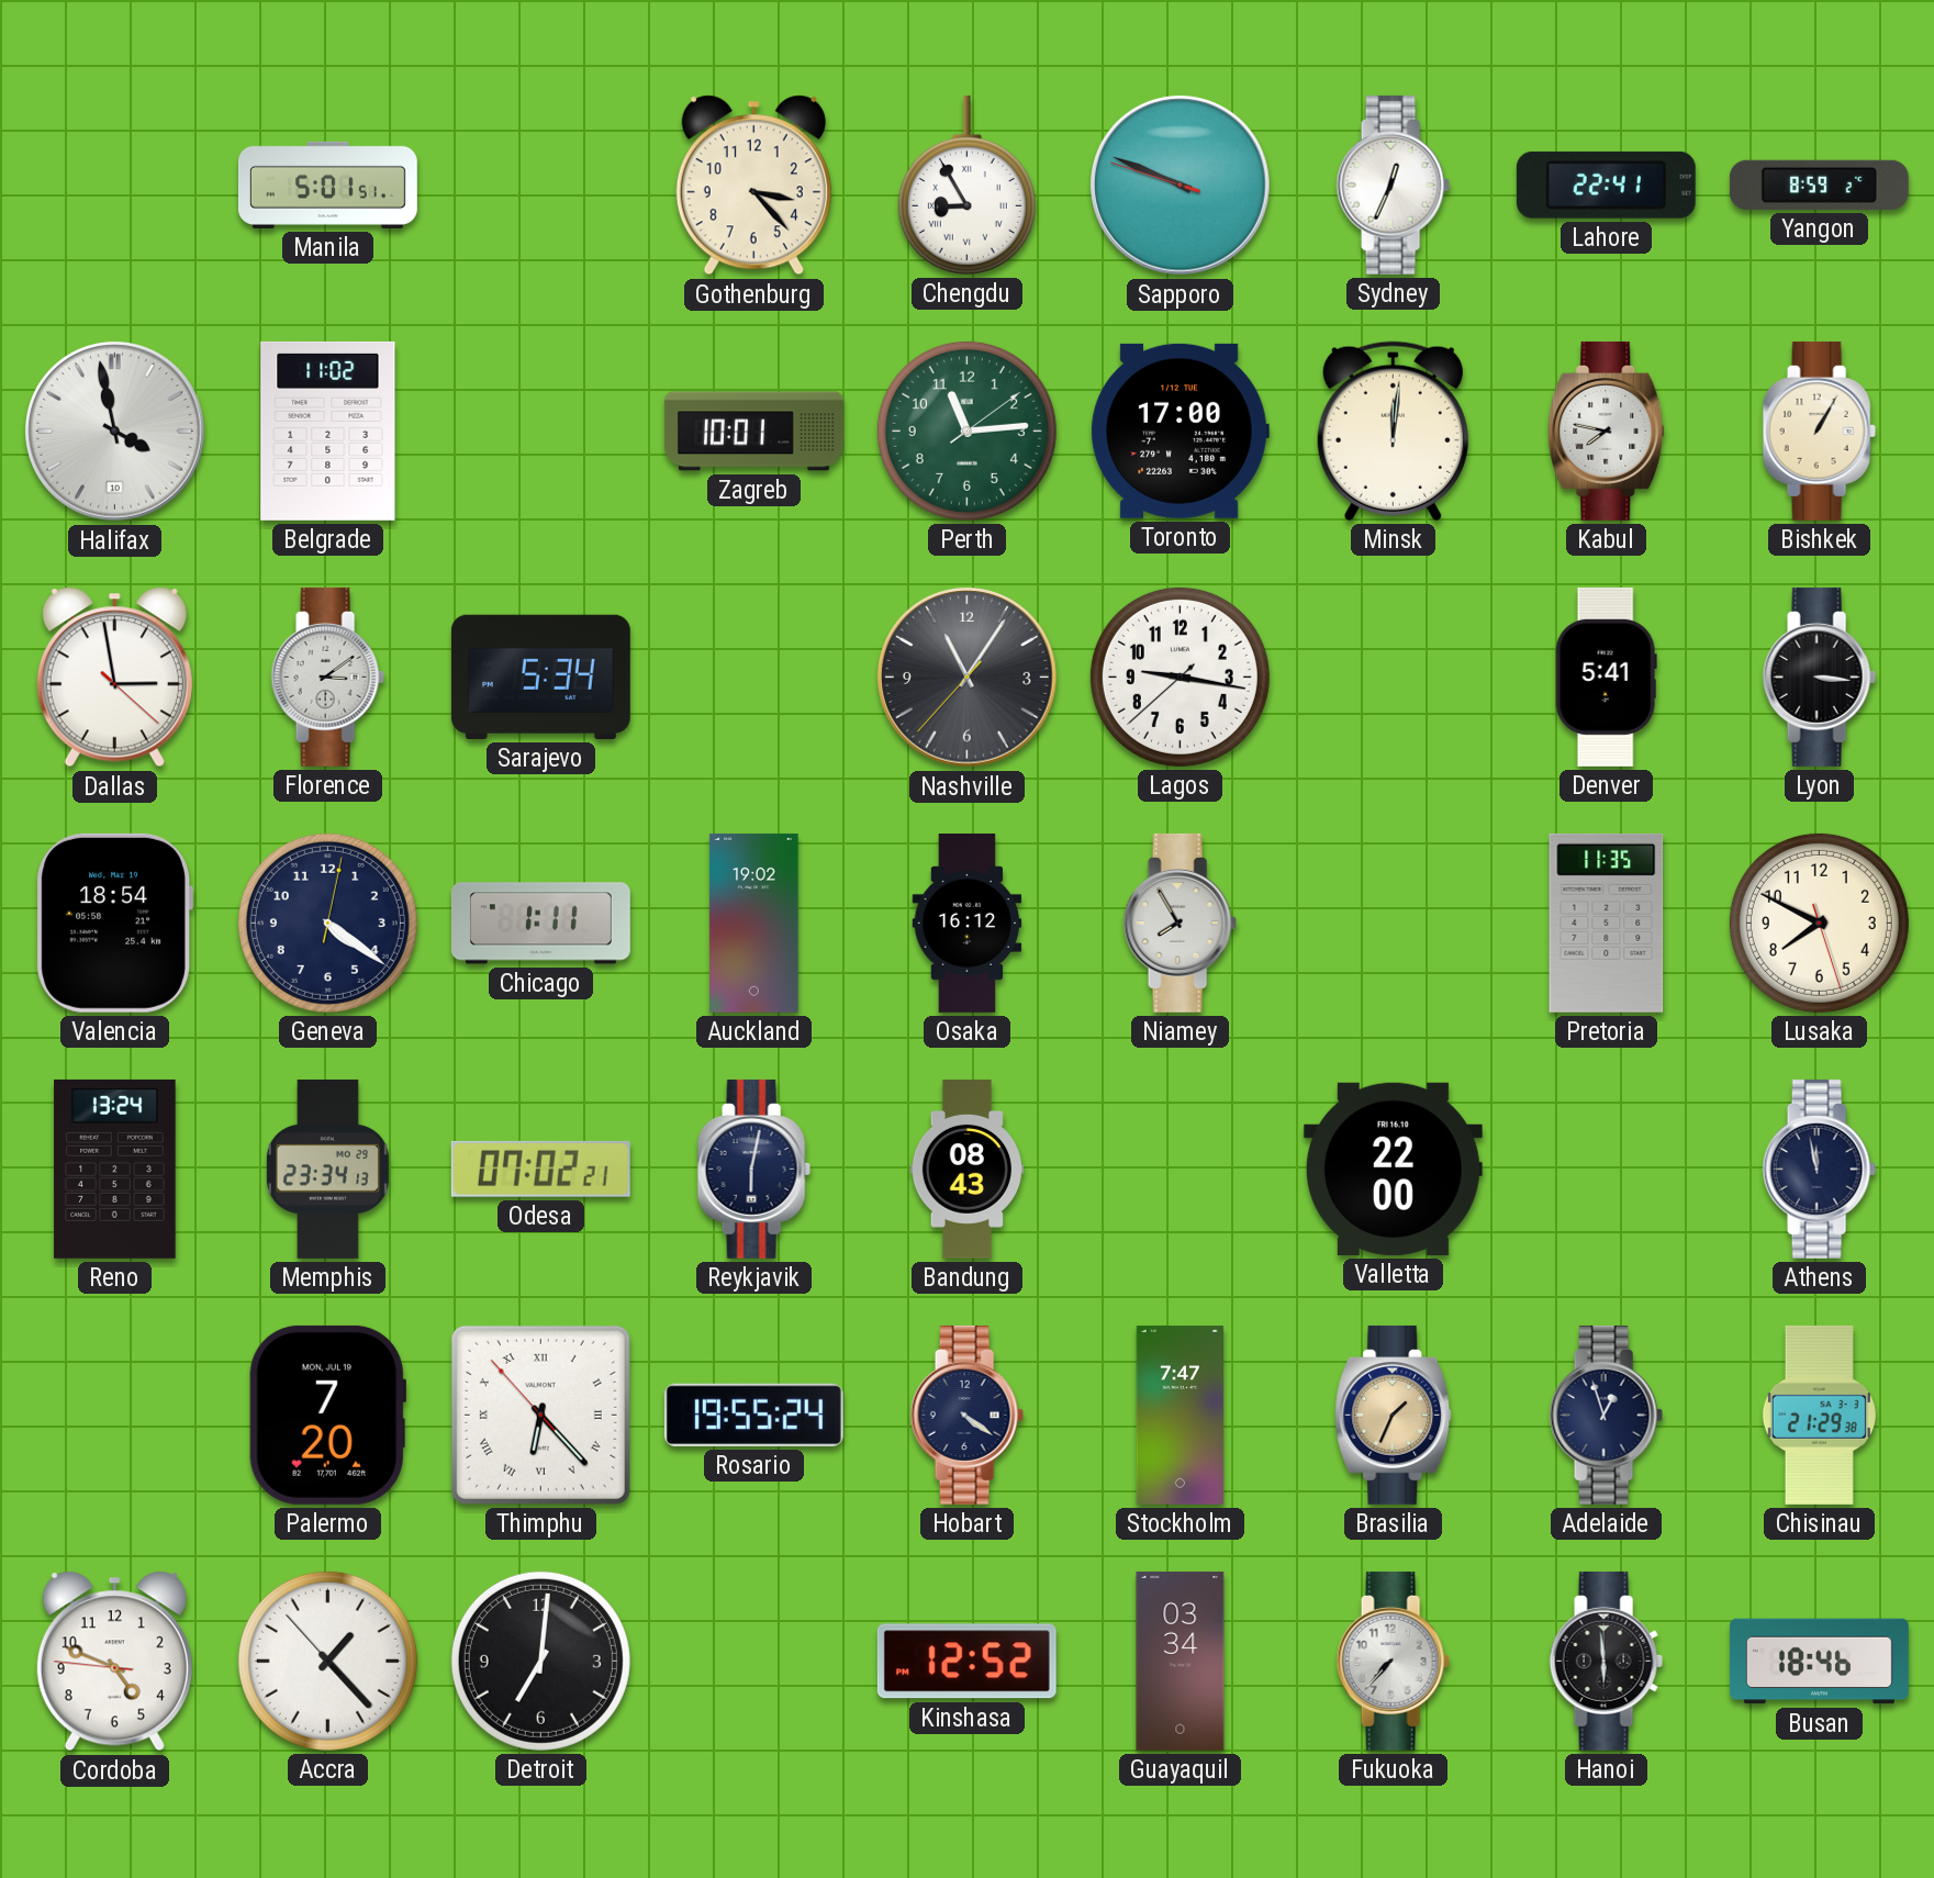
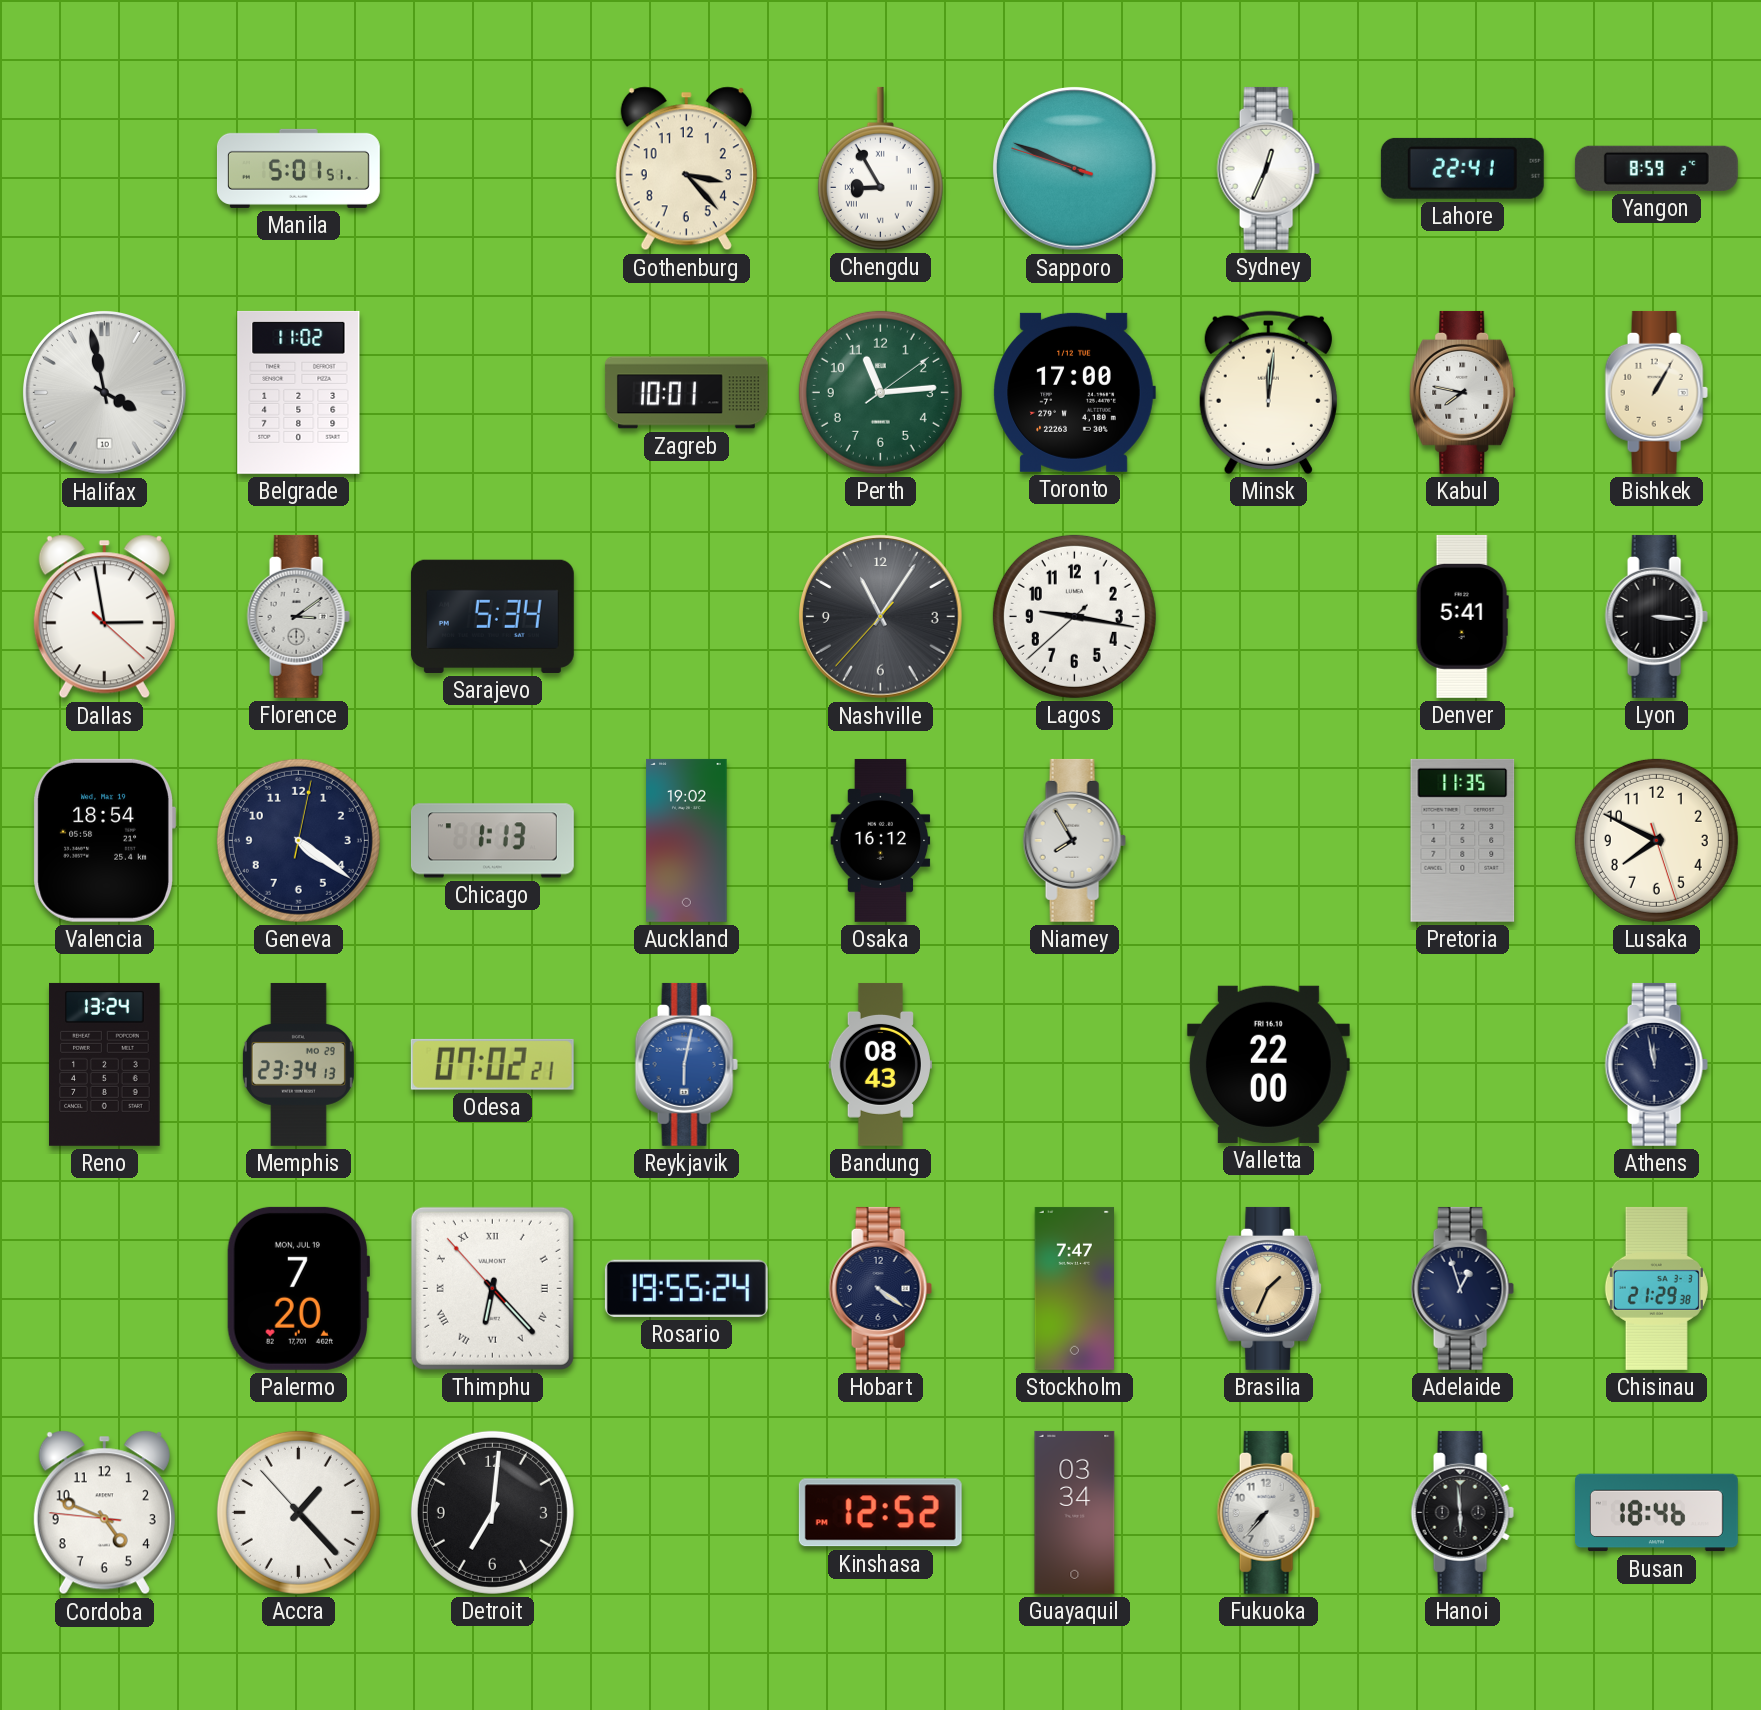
Chicago: 1:11 -> 1:13 (492, 841)
Reykjavik dial: navy -> blue (686, 1064)
